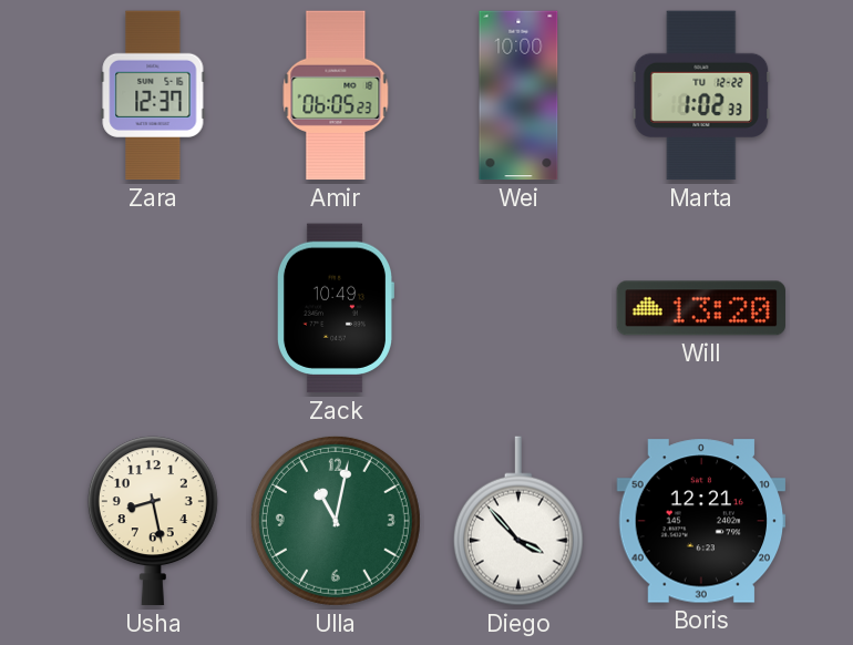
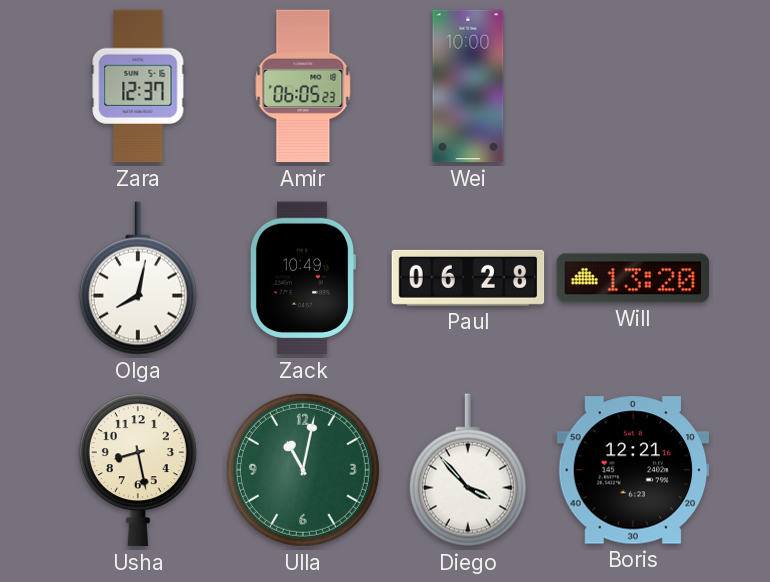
Marta: 1:02 -> none (701, 95)
Olga: none -> 8:02 (138, 278)
Paul: none -> 06:28 (468, 278)
